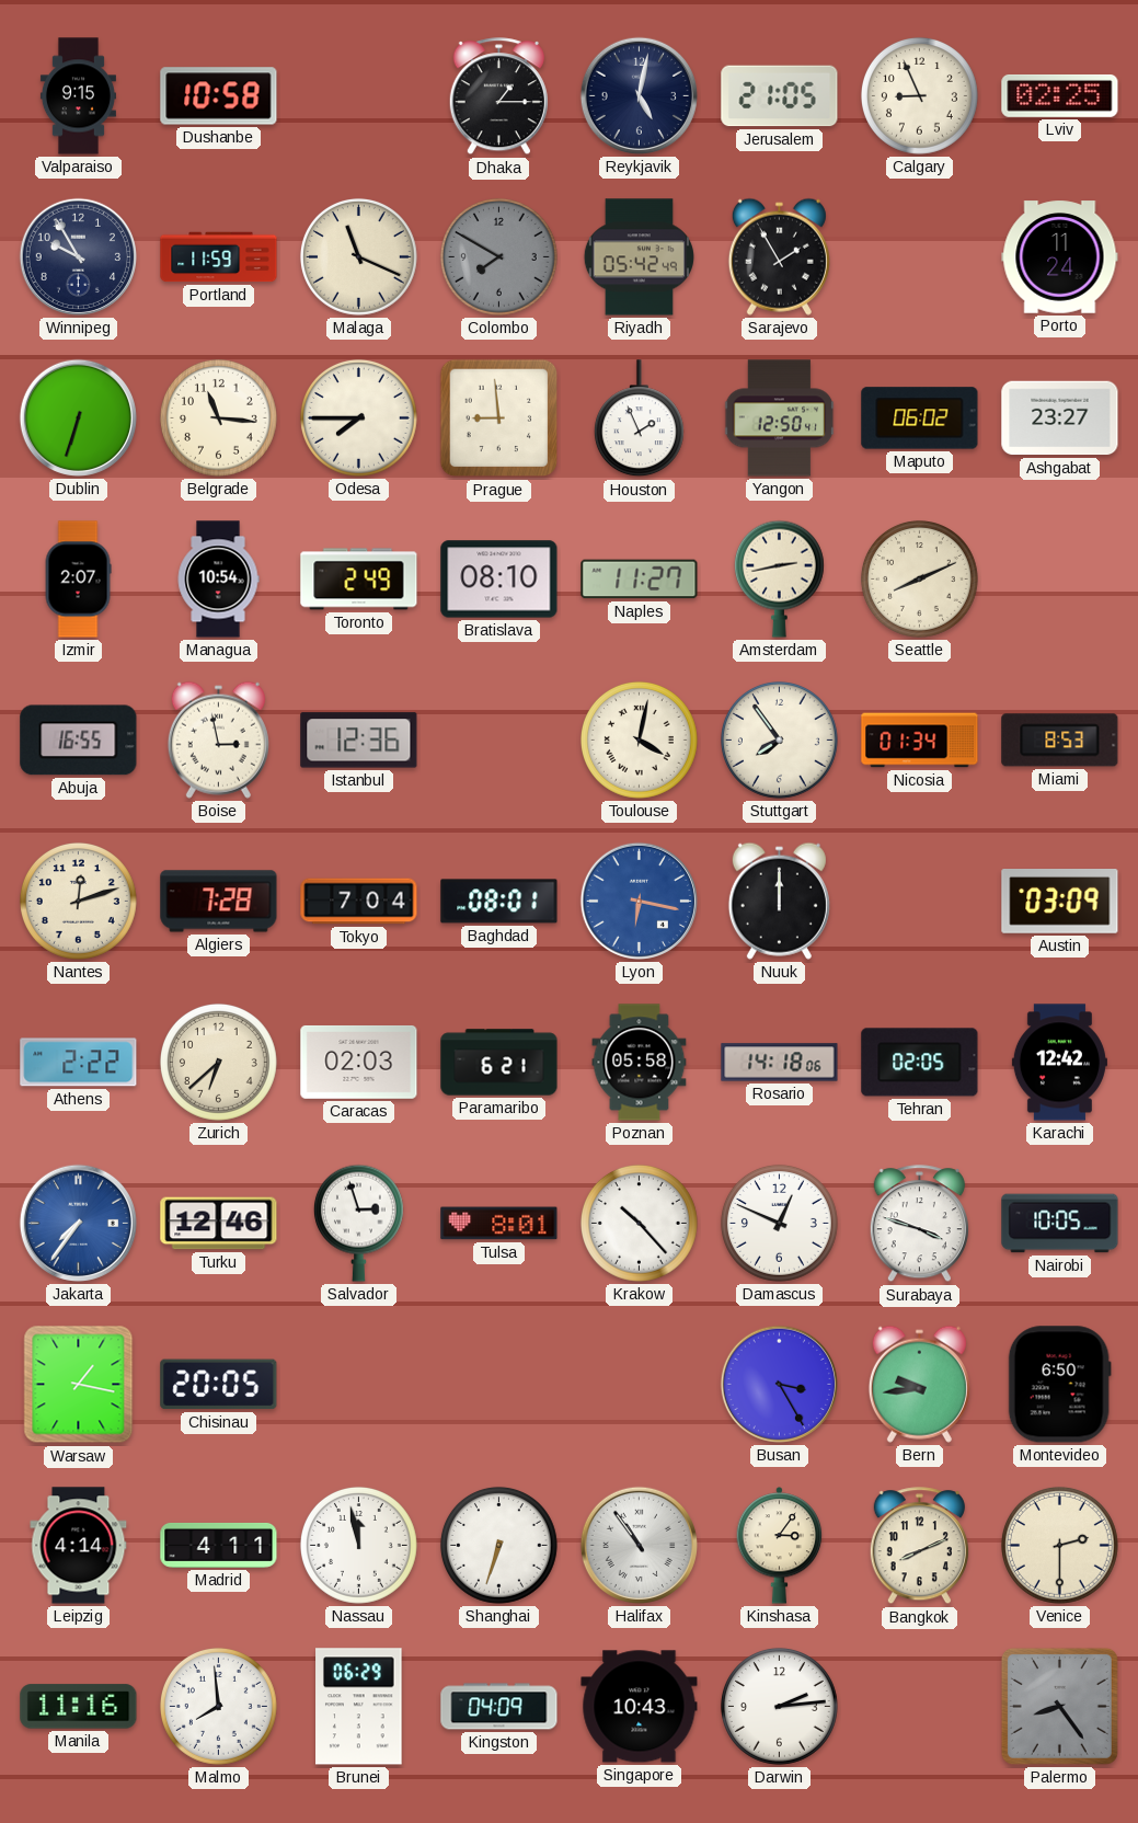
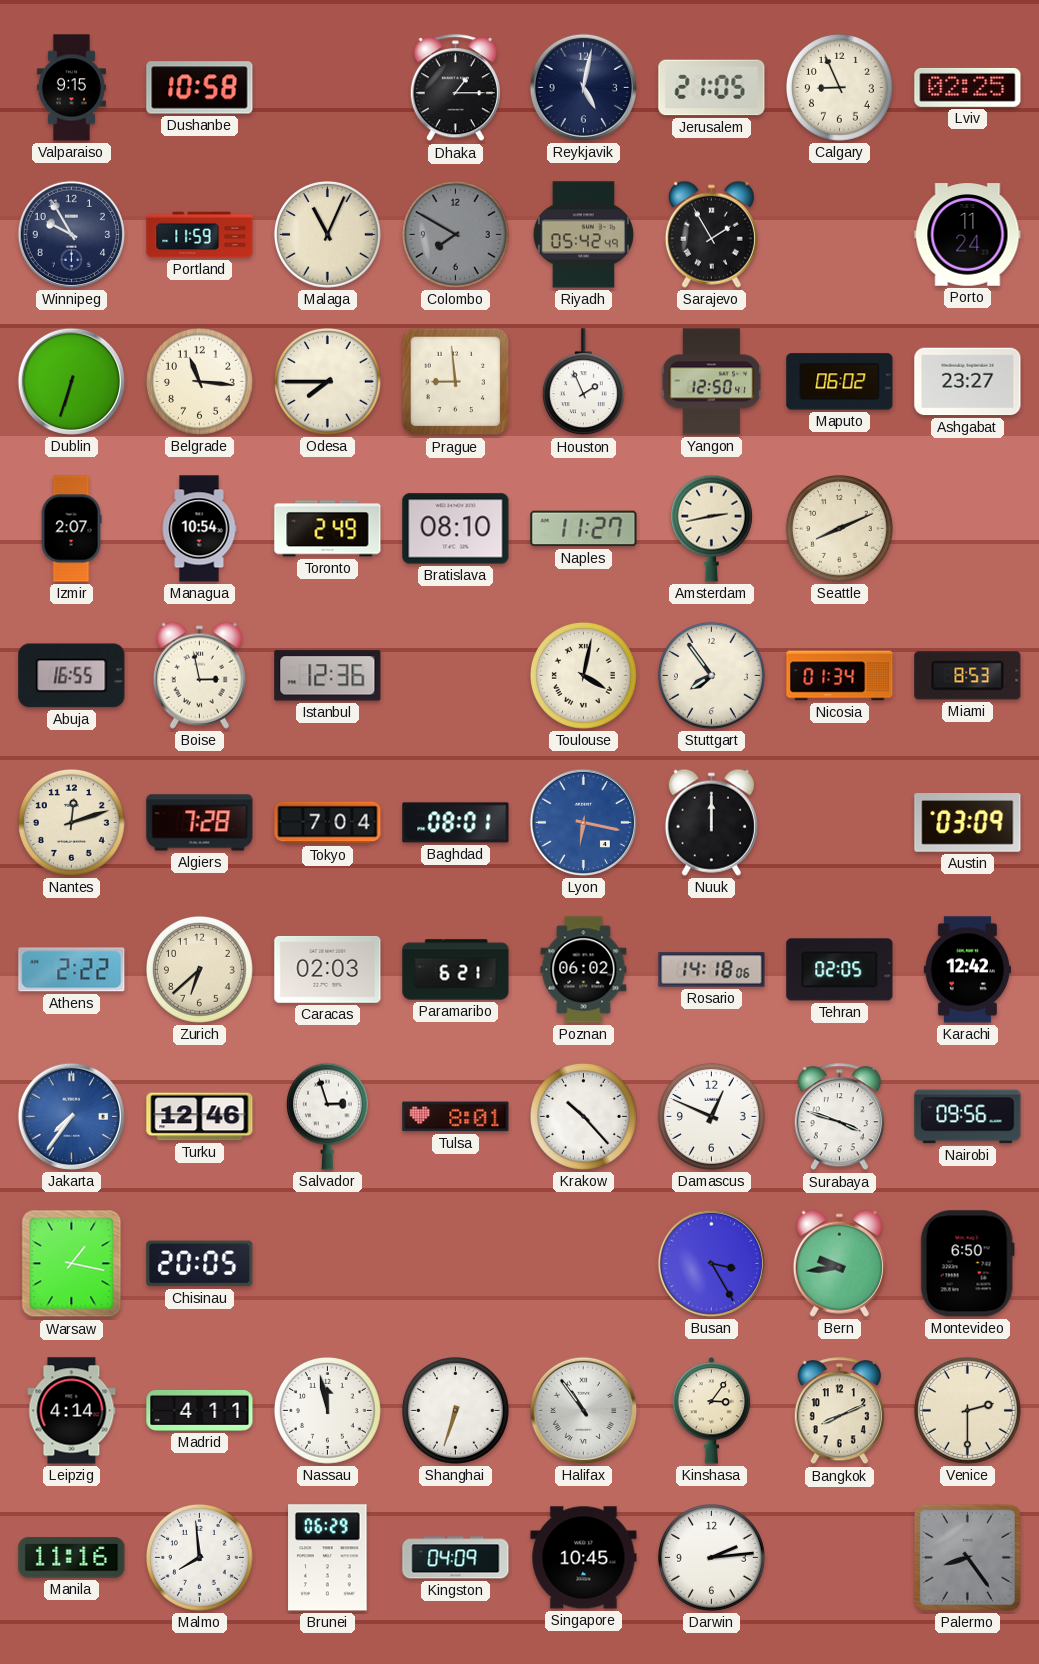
Malaga: 11:19 -> 11:04 (327, 234)
Poznan: 05:58 -> 06:02 (584, 970)
Nairobi: 10:05 -> 09:56 (968, 1117)
Singapore: 10:43 -> 10:45 (584, 1558)
